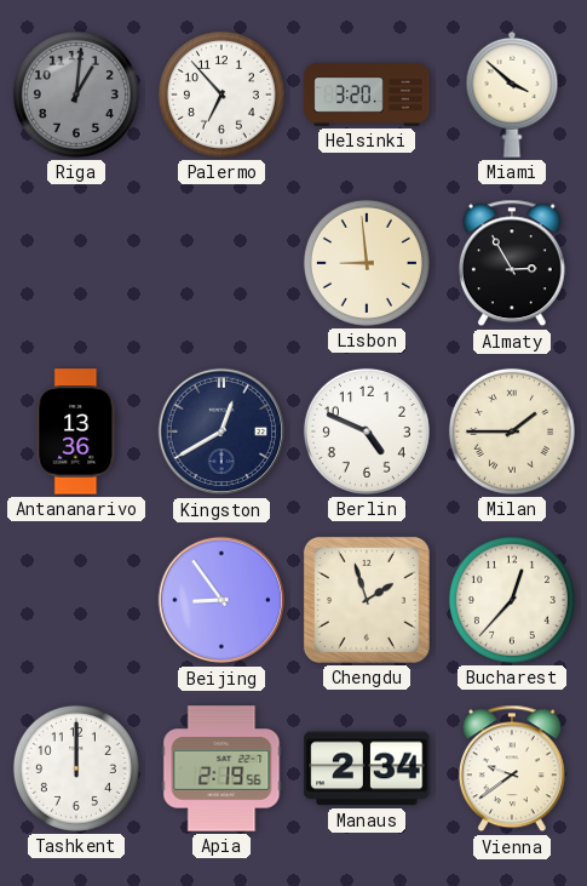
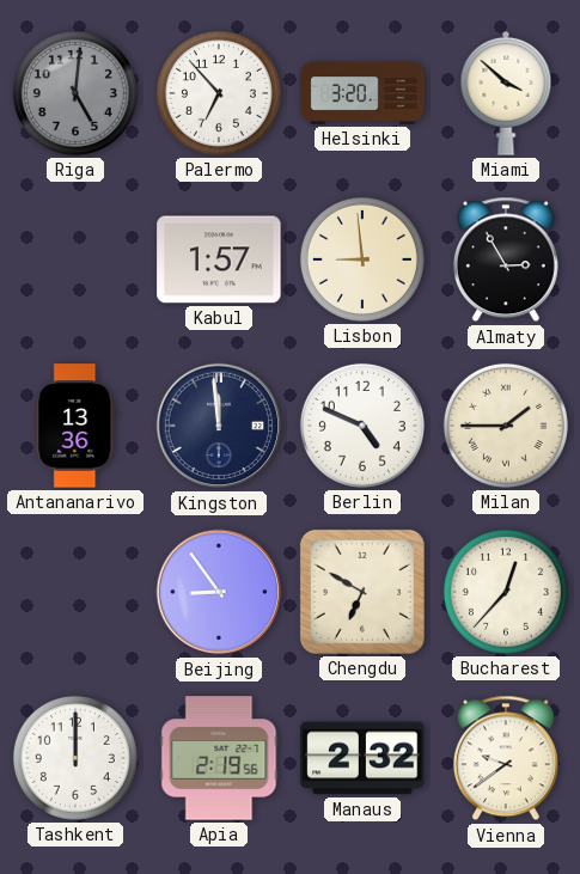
Riga: 1:01 -> 5:01 (75, 93)
Kabul: none -> 1:57 (219, 259)
Kingston: 12:40 -> 11:59 (219, 426)
Chengdu: 1:57 -> 6:50 (362, 592)
Manaus: 2:34 -> 2:32 (362, 758)
